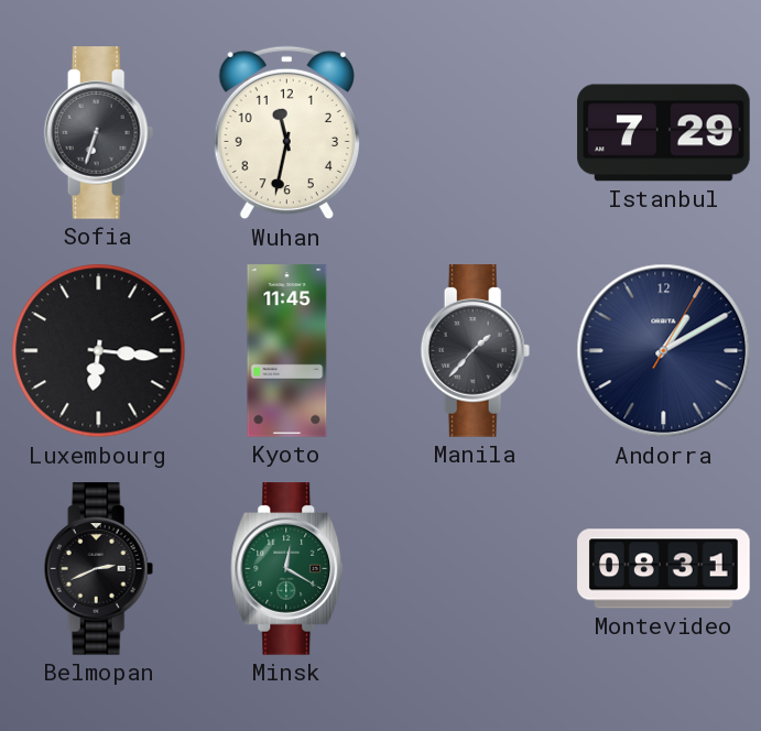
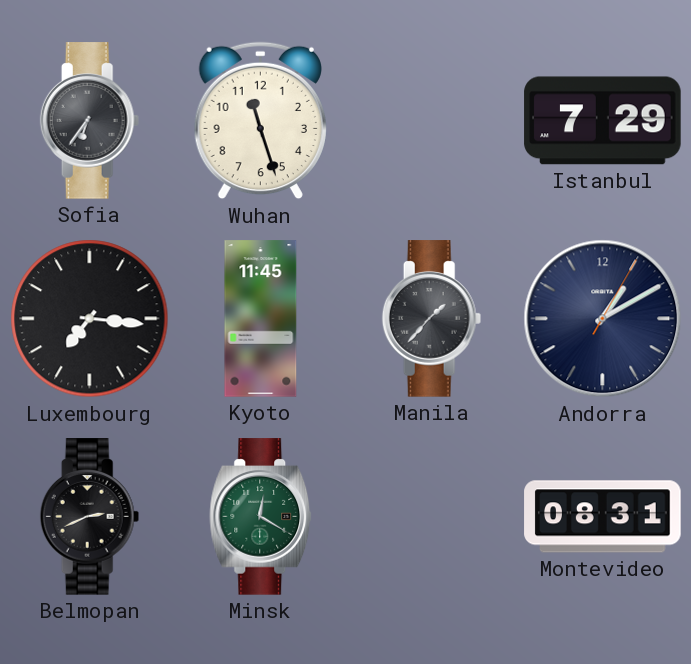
Sofia: 6:33 -> 6:36 (90, 121)
Wuhan: 11:32 -> 11:27 (260, 121)
Luxembourg: 6:16 -> 7:16 (90, 319)
